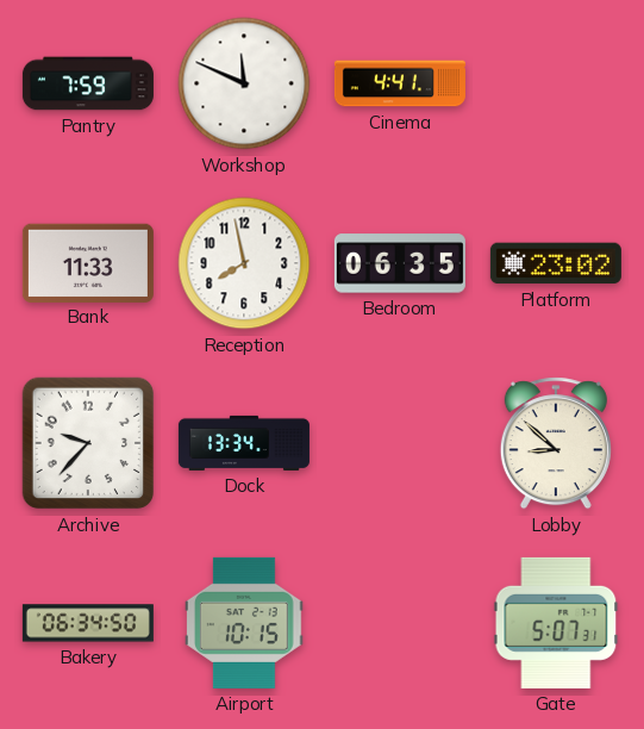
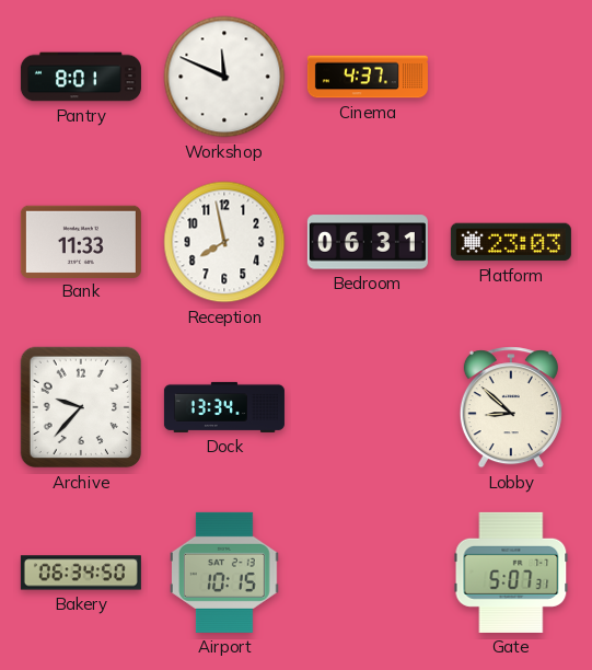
Pantry: 7:59 -> 8:01 (81, 77)
Cinema: 4:41 -> 4:37 (368, 77)
Bedroom: 06:35 -> 06:31 (368, 242)
Platform: 23:02 -> 23:03 (511, 242)
